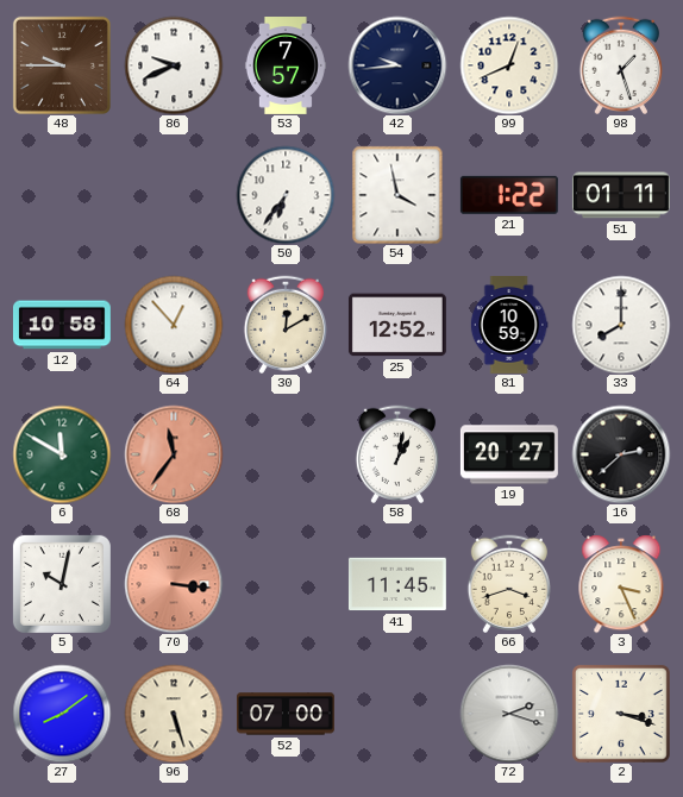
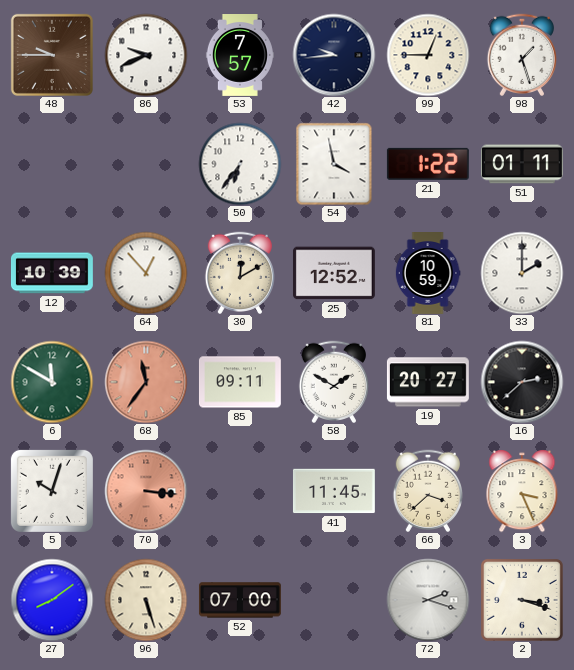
99: 12:41 -> 12:45 (428, 55)
12: 10:58 -> 10:39 (52, 273)
33: 8:00 -> 2:00 (522, 273)
85: none -> 09:11 (240, 382)
58: 1:02 -> 1:50 (333, 382)
5: 10:02 -> 10:03 (52, 491)
66: 3:42 -> 3:38 (427, 491)
